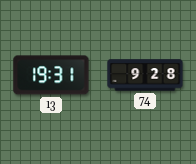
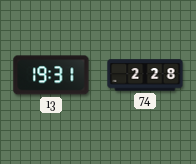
74: 9:28 -> 2:28 (145, 75)
